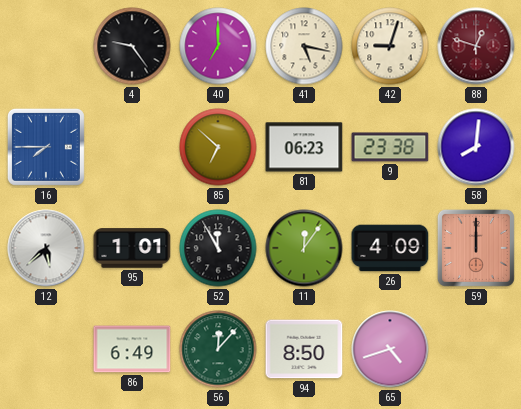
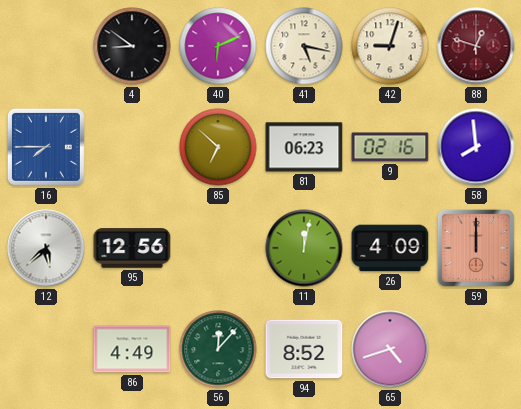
4: 9:24 -> 8:51 (132, 46)
40: 7:00 -> 6:11 (218, 46)
9: 23:38 -> 02:16 (390, 147)
58: 8:01 -> 7:59 (476, 147)
95: 1:01 -> 12:56 (132, 248)
52: 11:55 -> none (218, 248)
11: 12:06 -> 12:02 (304, 248)
86: 6:49 -> 4:49 (132, 349)
94: 8:50 -> 8:52 (304, 349)
